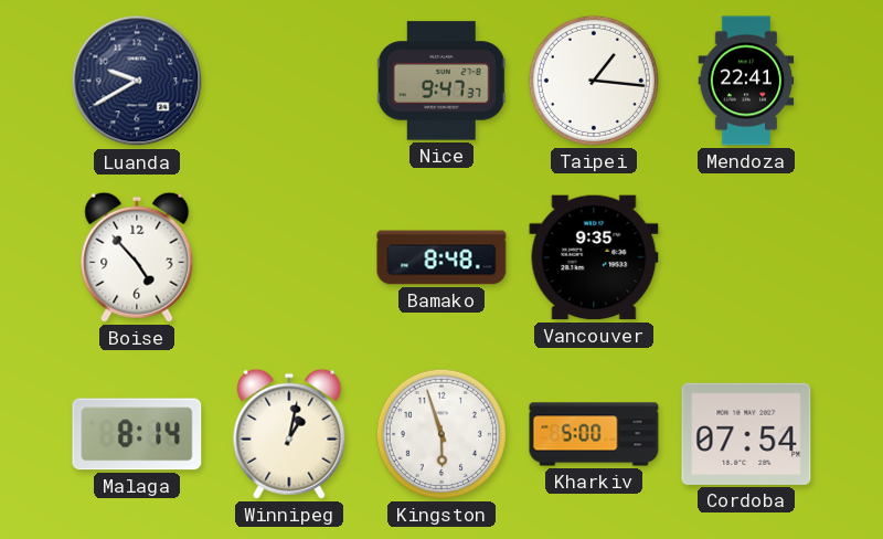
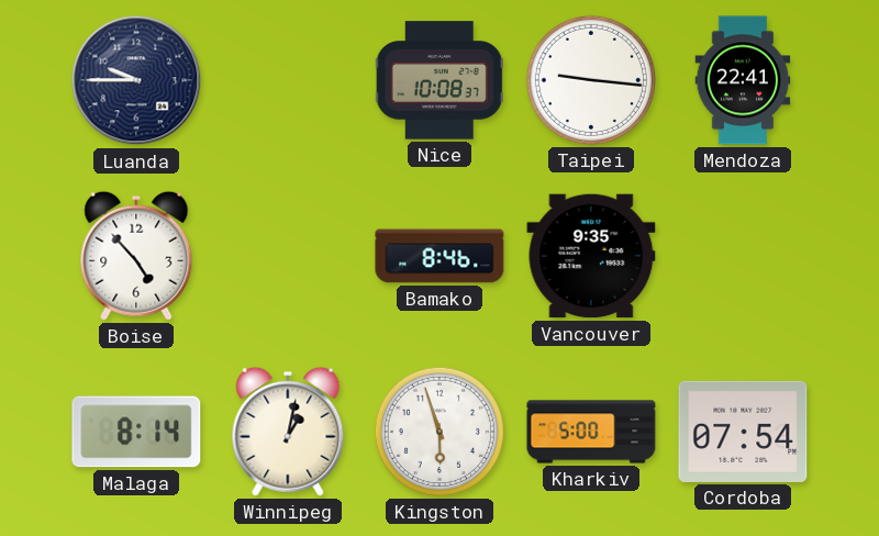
Luanda: 9:40 -> 9:45 (136, 80)
Nice: 9:47 -> 10:08 (439, 80)
Taipei: 1:16 -> 9:16 (591, 80)
Bamako: 8:48 -> 8:46 (439, 256)
